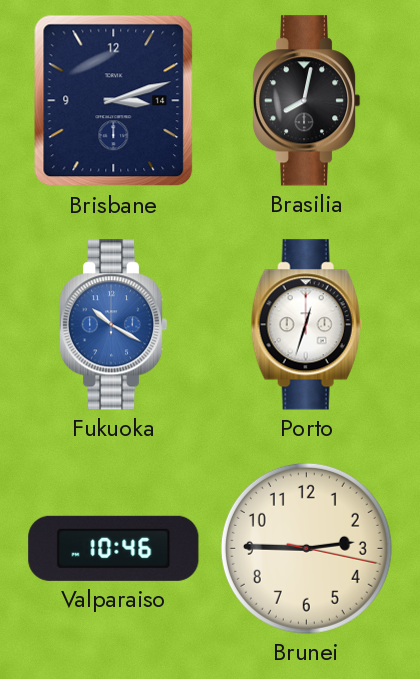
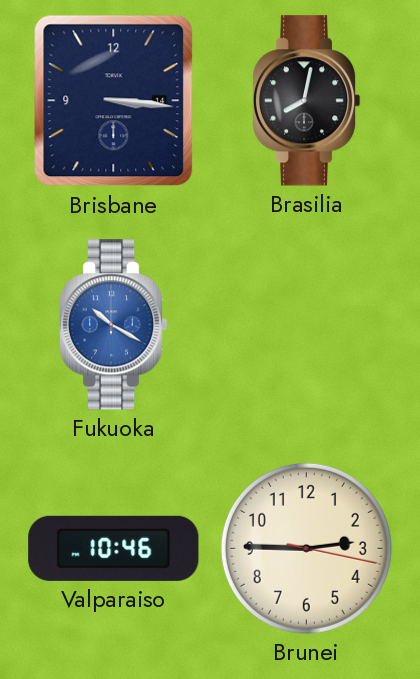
Brisbane: 3:12 -> 3:16 (114, 101)
Porto: 12:33 -> none (306, 325)
